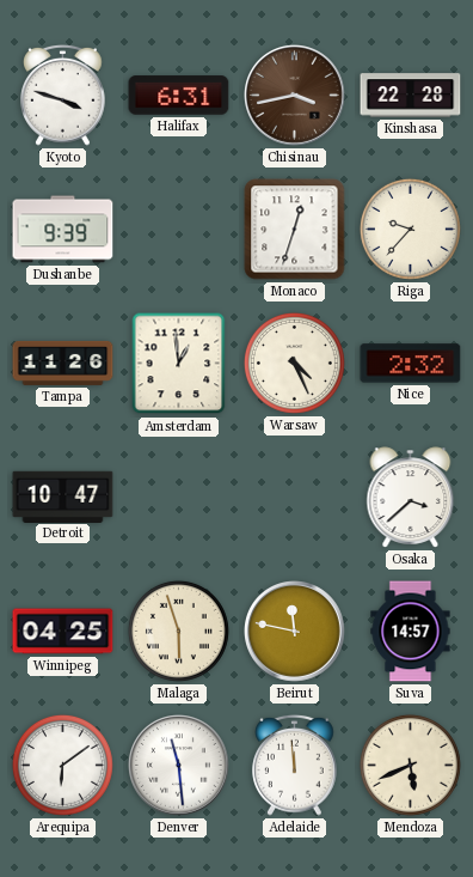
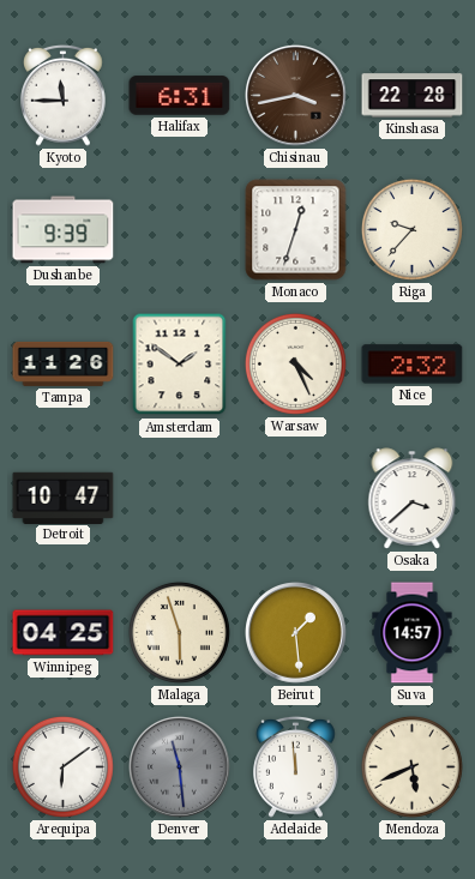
Kyoto: 3:48 -> 11:45 (64, 95)
Amsterdam: 12:59 -> 1:51 (180, 365)
Beirut: 11:47 -> 1:29 (296, 633)
Denver dial: white -> grey (180, 767)
